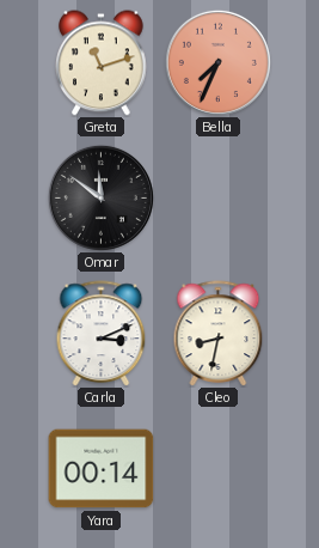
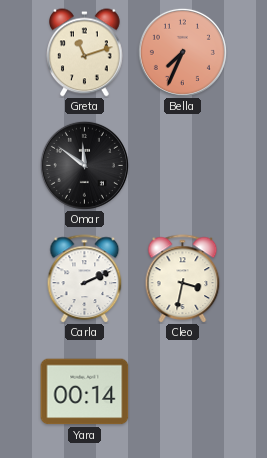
Carla: 3:11 -> 2:11 (85, 278)
Cleo: 8:32 -> 3:32 (183, 278)
